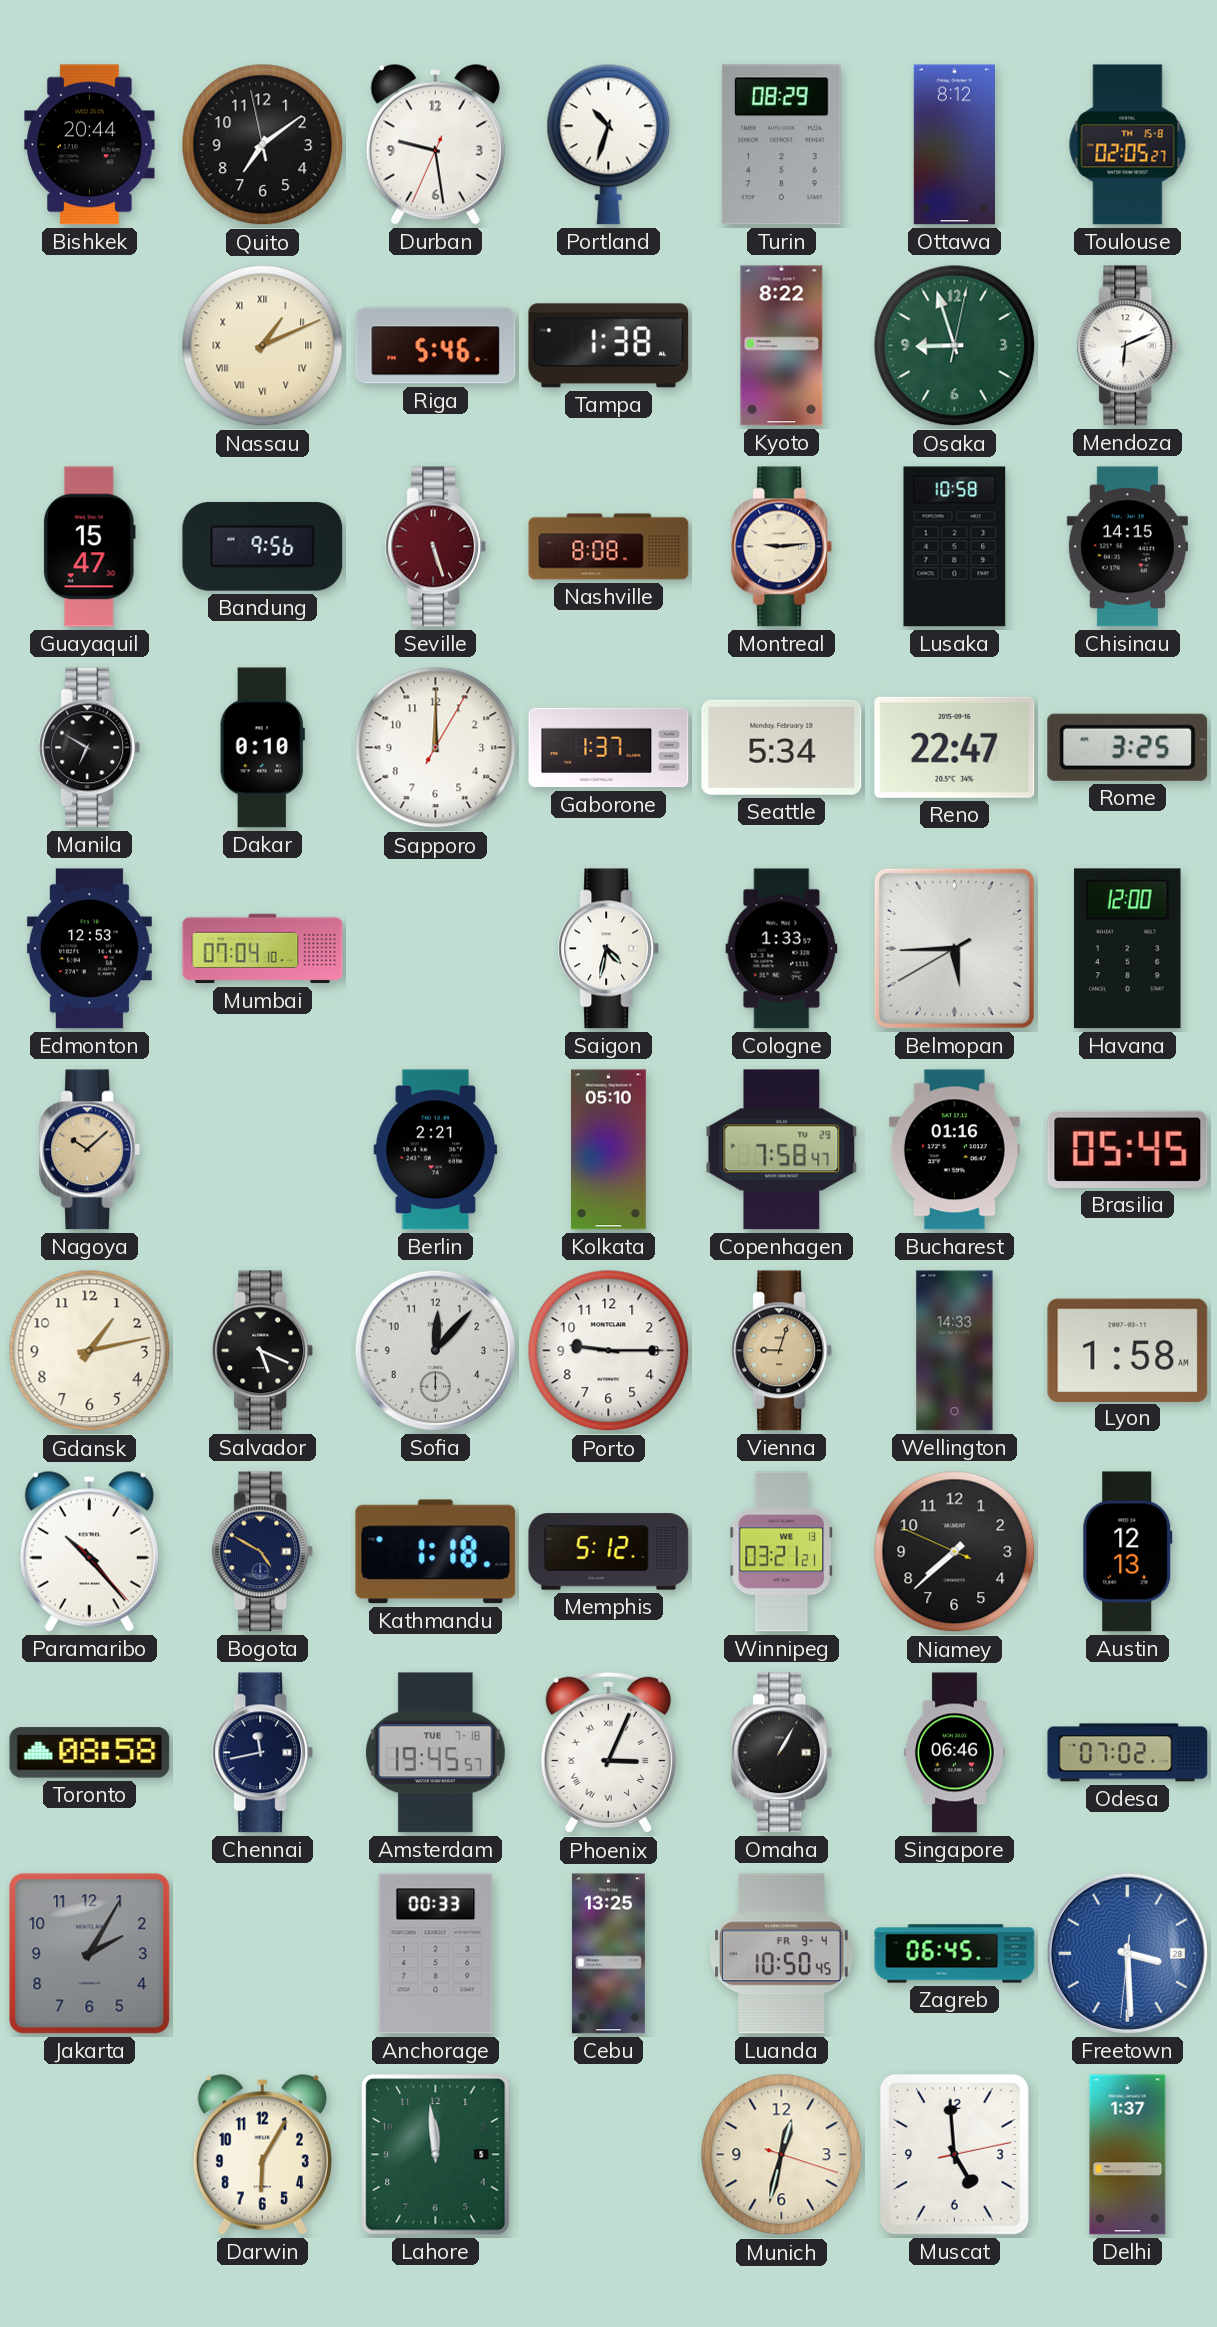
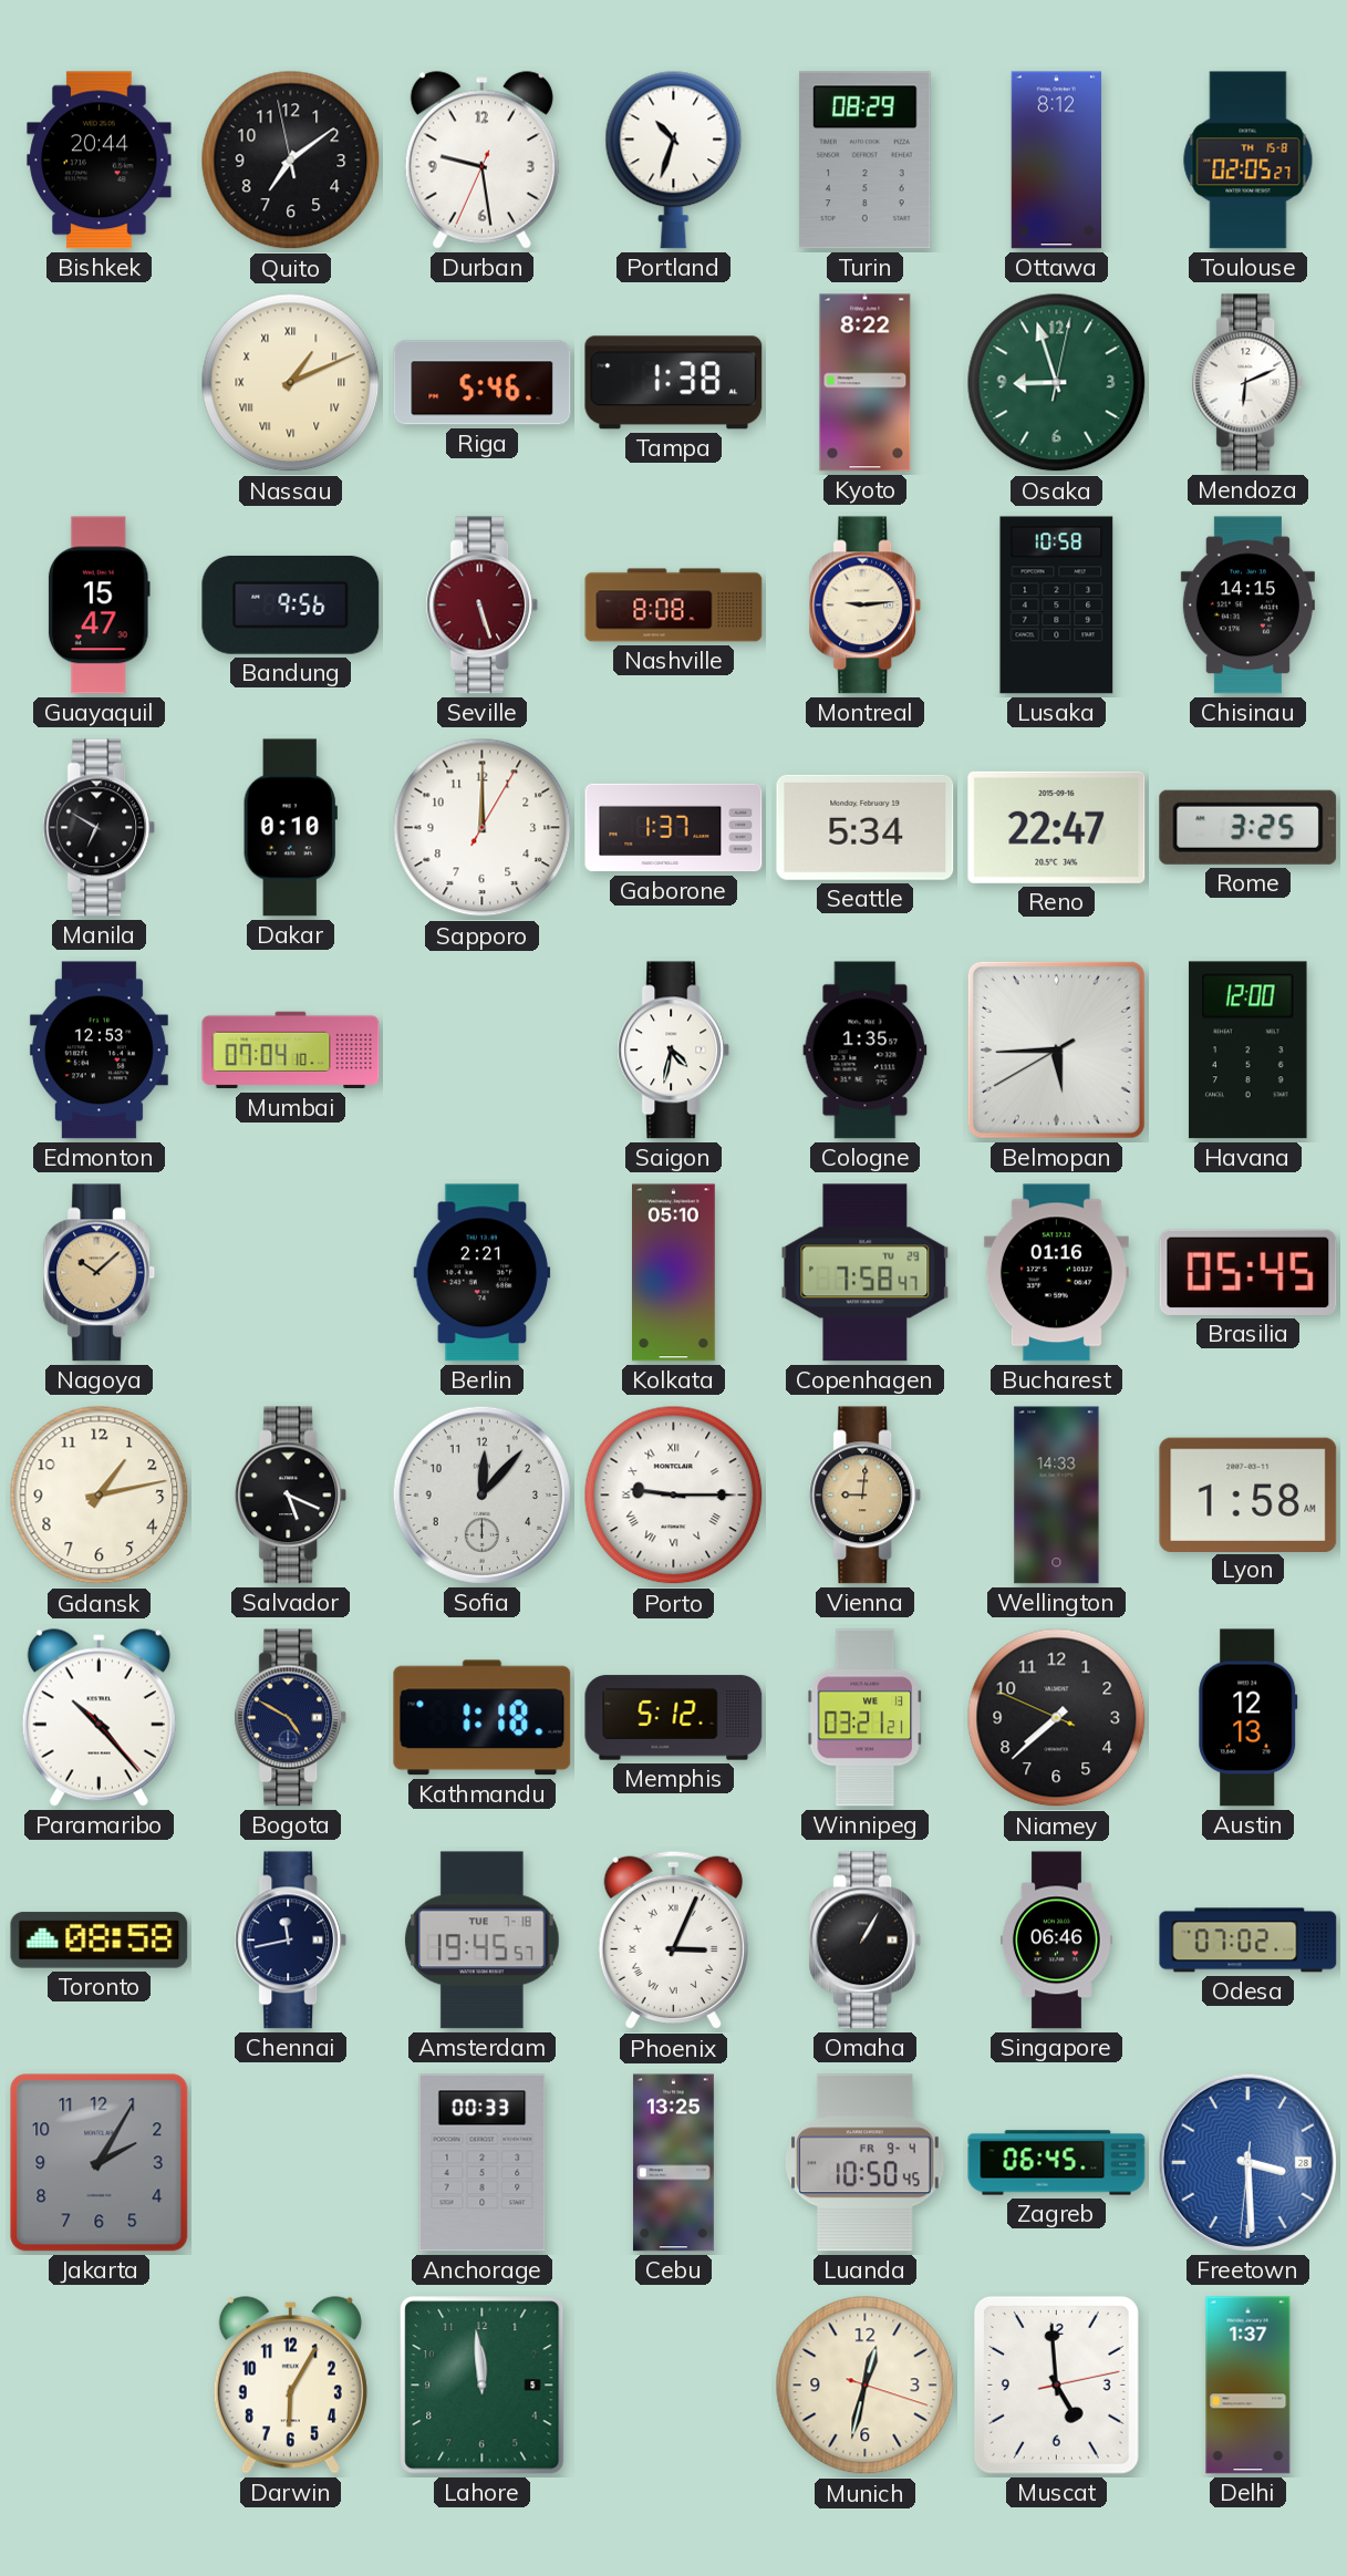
Cologne: 1:33 -> 1:35 (866, 1051)
Porto numerals: Arabic -> Roman (674, 1496)
Vienna: 9:03 -> 9:01 (866, 1496)
